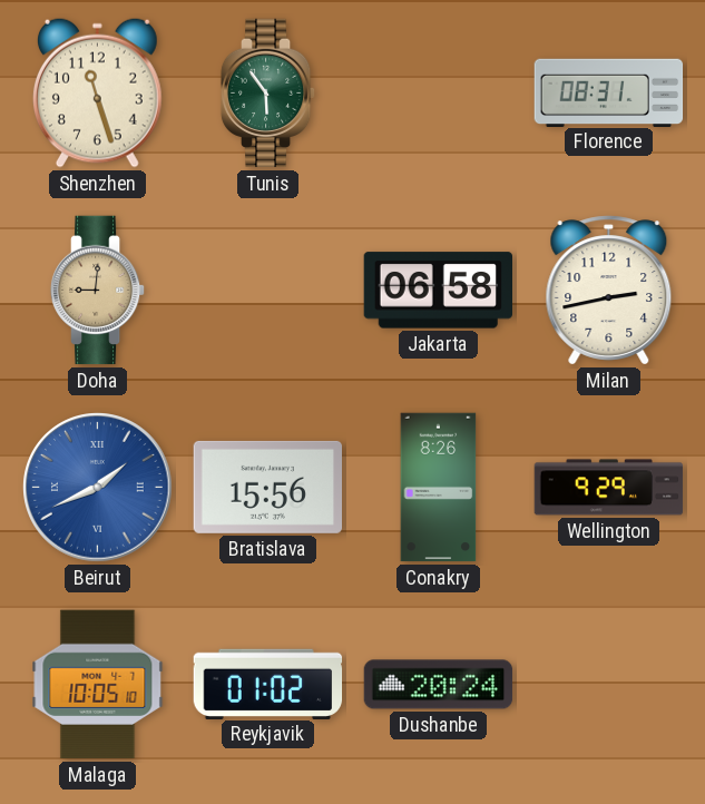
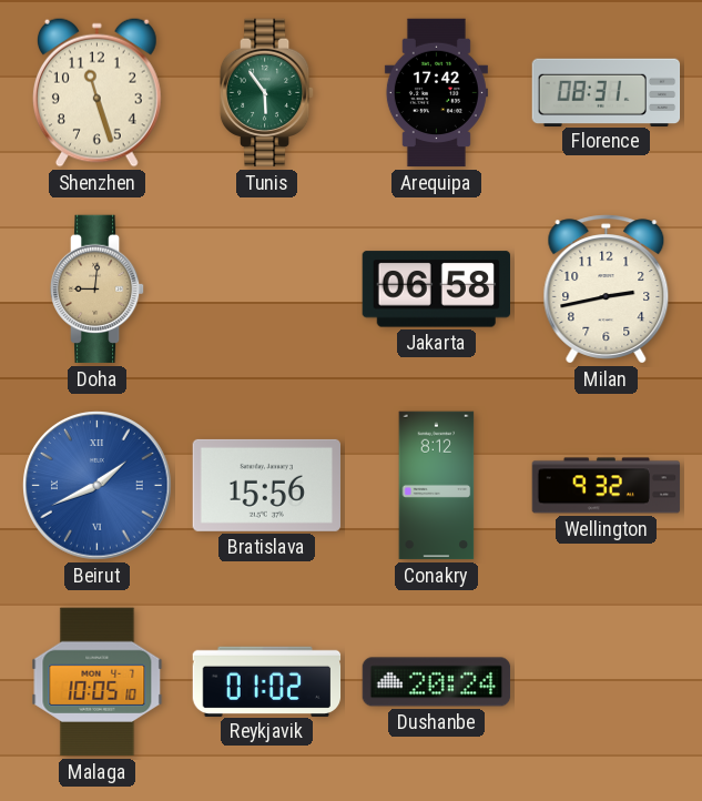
Arequipa: none -> 17:42 (436, 93)
Conakry: 8:26 -> 8:12 (437, 486)
Wellington: 9:29 -> 9:32 (607, 486)
